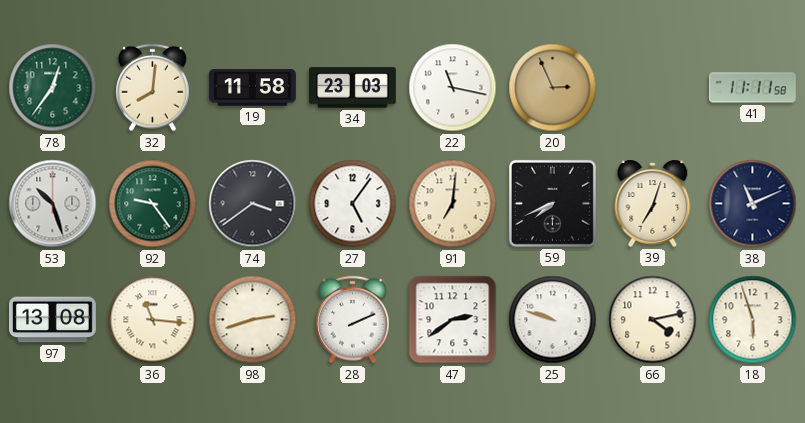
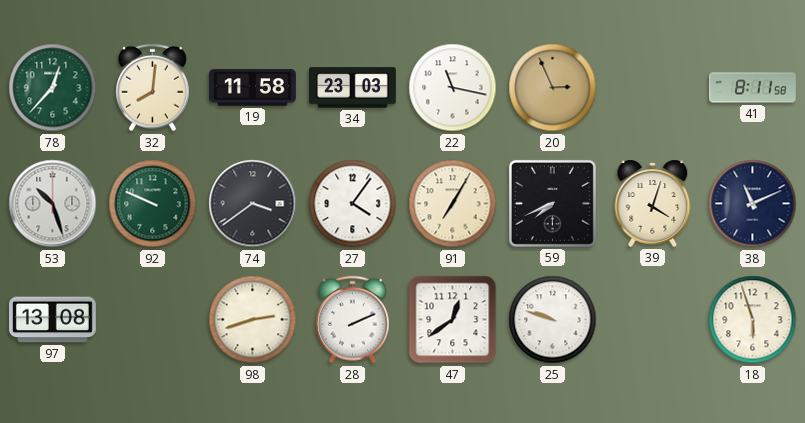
78: 12:36 -> 12:37 (53, 88)
41: 11:11 -> 8:11 (753, 88)
92: 9:24 -> 9:49 (153, 204)
27: 5:06 -> 4:06 (353, 204)
91: 7:01 -> 7:05 (453, 204)
39: 7:03 -> 4:03 (653, 203)
36: 11:16 -> none (153, 320)
47: 2:39 -> 12:39 (453, 320)
66: 4:13 -> none (653, 320)
